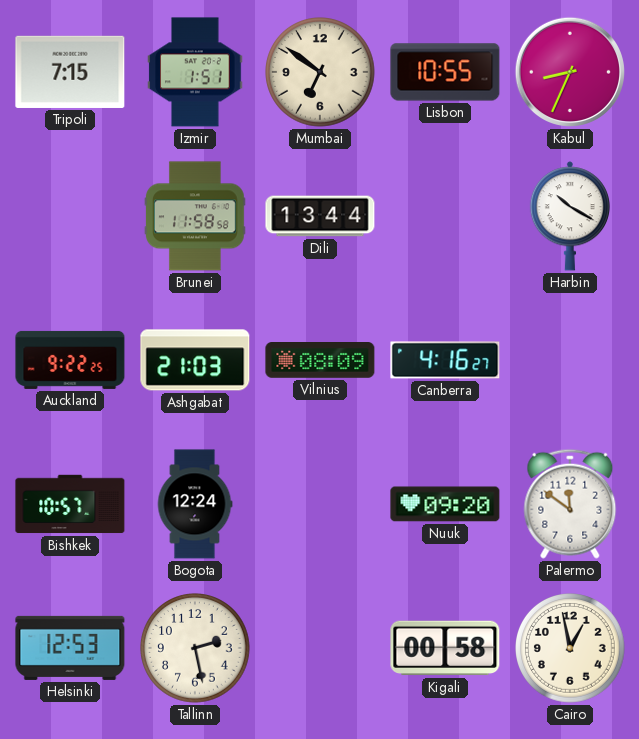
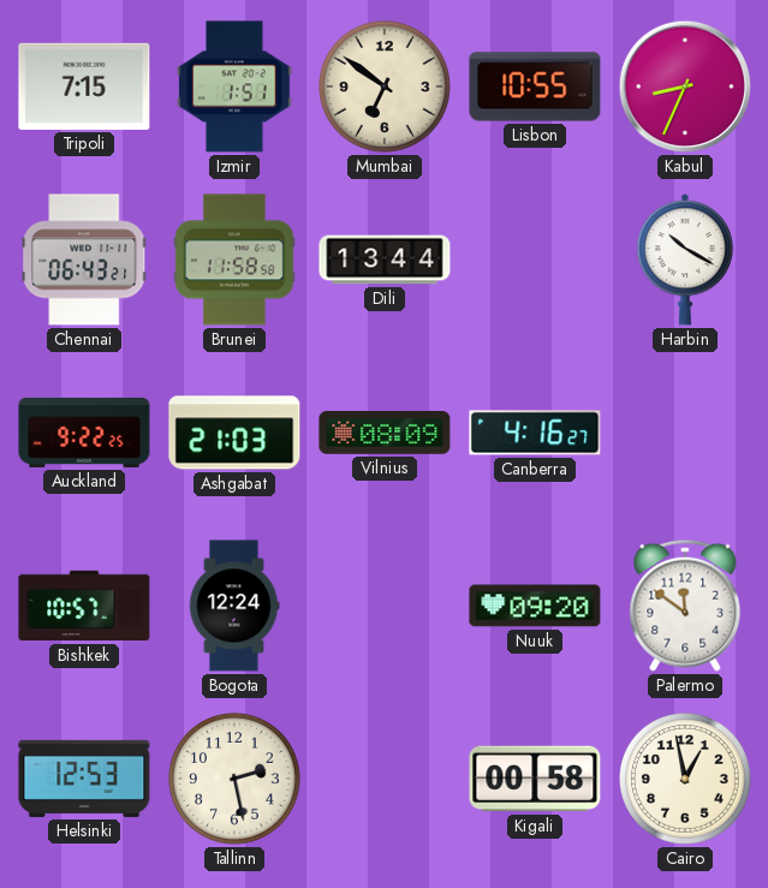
Chennai: none -> 06:43 (84, 260)
